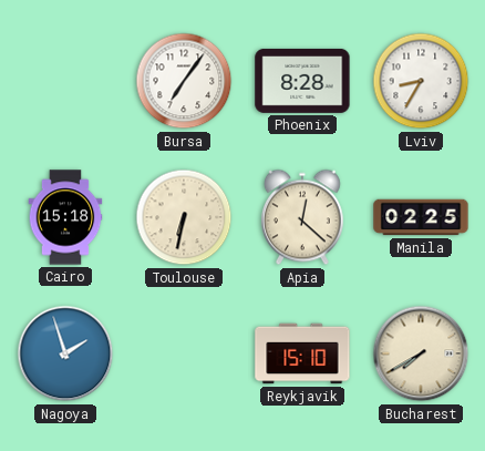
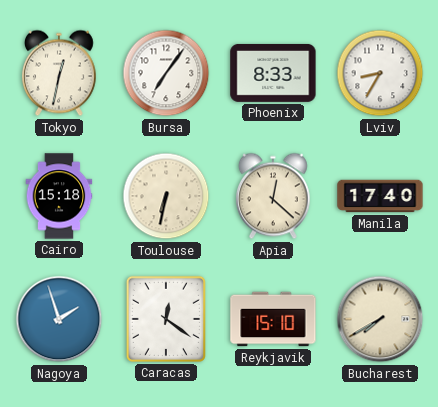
Tokyo: none -> 12:32 (59, 73)
Phoenix: 8:28 -> 8:33 (273, 73)
Manila: 02:25 -> 17:40 (380, 196)
Caracas: none -> 12:21 (166, 319)
